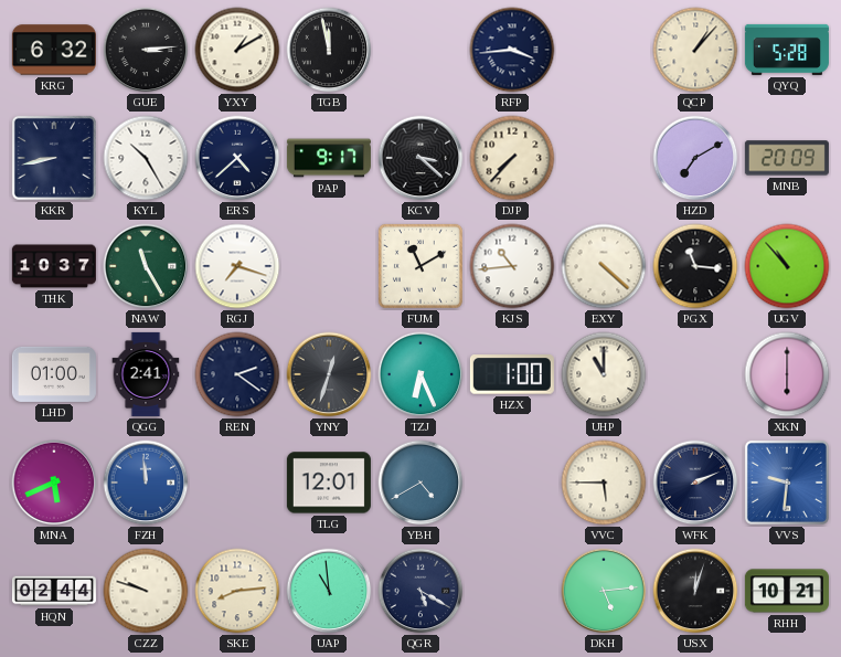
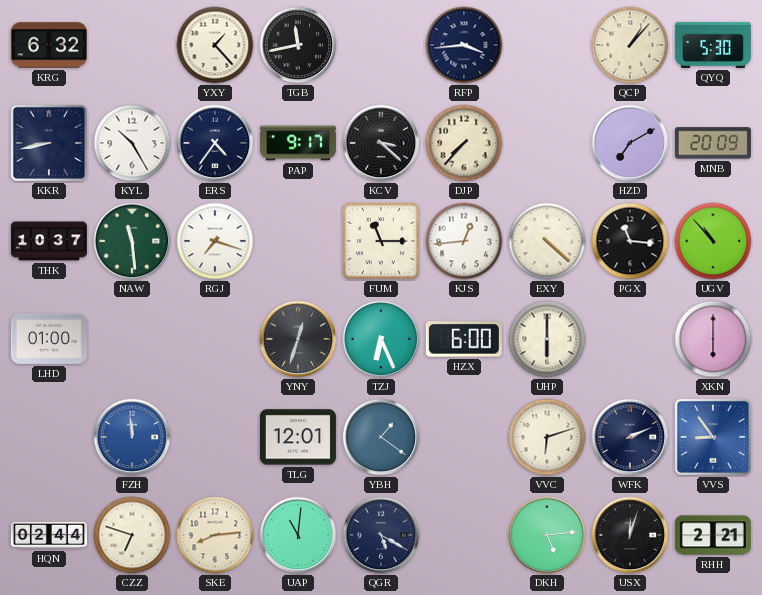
GUE: 3:14 -> none (146, 50)
YXY: 1:10 -> 1:23 (215, 45)
TGB: 11:58 -> 11:43 (298, 45)
QYQ: 5:28 -> 5:30 (713, 45)
ERS: 4:38 -> 4:36 (215, 143)
NAW: 11:25 -> 11:29 (132, 241)
FUM: 11:10 -> 11:15 (381, 241)
KJS: 10:44 -> 12:44 (464, 241)
QGG: 2:41 -> none (146, 374)
REN: 2:21 -> none (237, 374)
HZX: 1:00 -> 6:00 (464, 339)
UHP: 11:00 -> 6:00 (547, 339)
MNA: 5:41 -> none (54, 483)
YBH: 4:40 -> 1:21 (381, 437)
VVC: 5:45 -> 6:12 (547, 437)
VVS: 9:31 -> 8:54 (713, 437)
CZZ: 9:48 -> 6:48 (132, 535)
UAP: 10:59 -> 11:01 (298, 535)
RHH: 10:21 -> 2:21 (713, 535)
